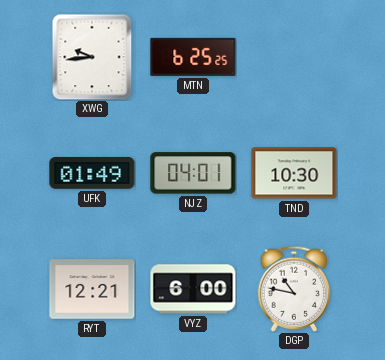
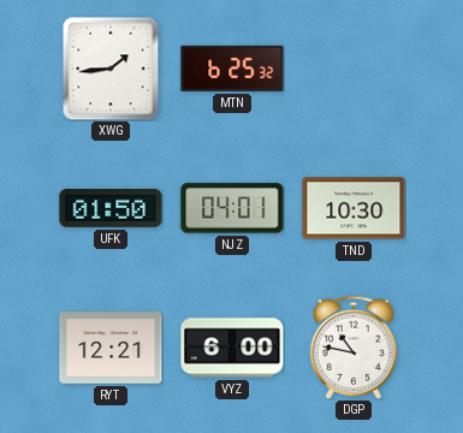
XWG: 9:44 -> 1:44 (111, 69)
MTN: 6:25:25 -> 6:25:32 (232, 69)
UFK: 01:49 -> 01:50 (111, 209)
